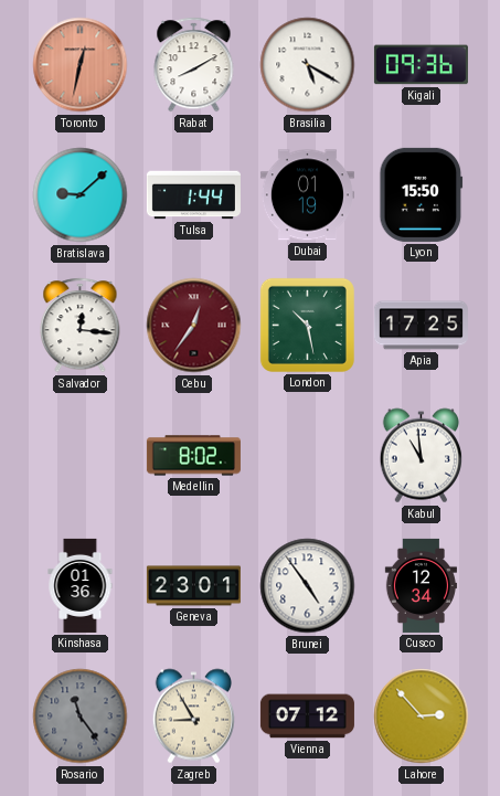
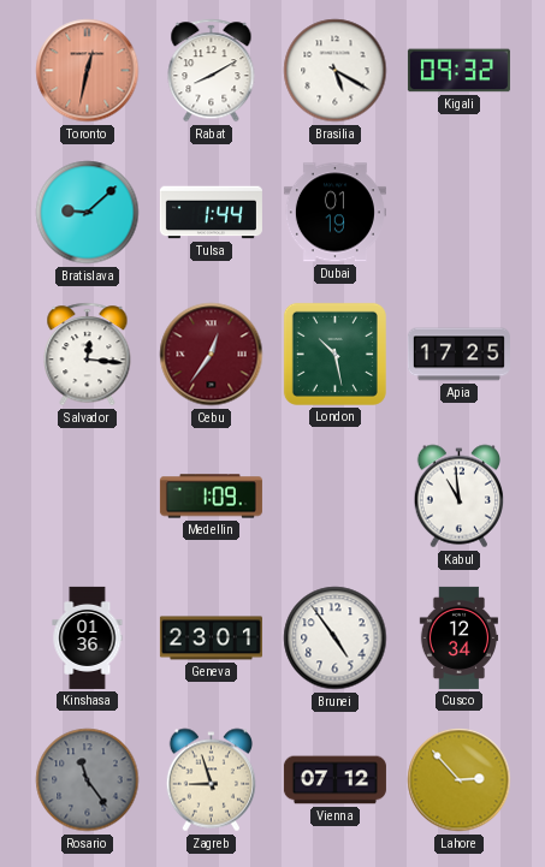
Kigali: 09:36 -> 09:32 (458, 71)
Lyon: 15:50 -> none (422, 194)
Medellin: 8:02 -> 1:09 (211, 497)
Zagreb: 8:55 -> 8:57 (211, 780)
